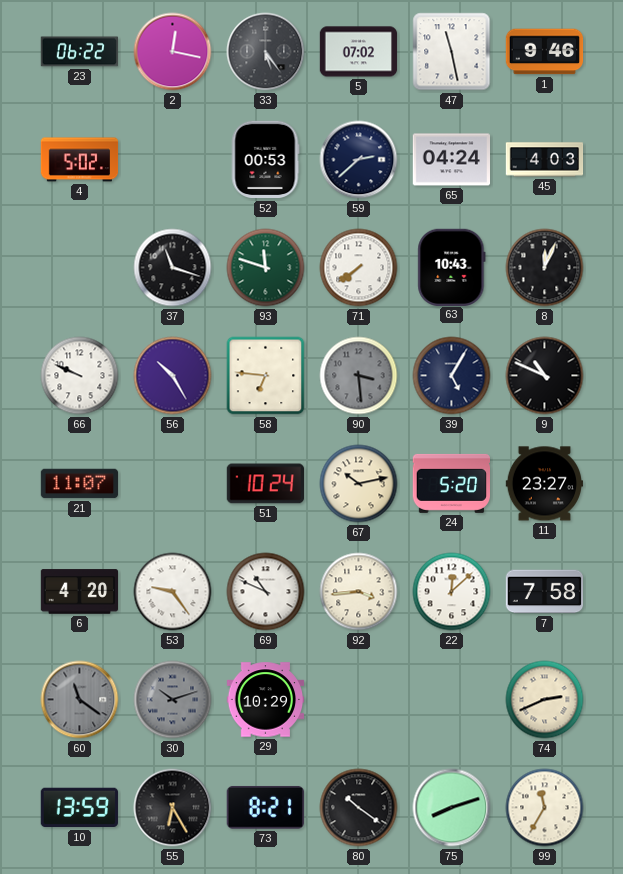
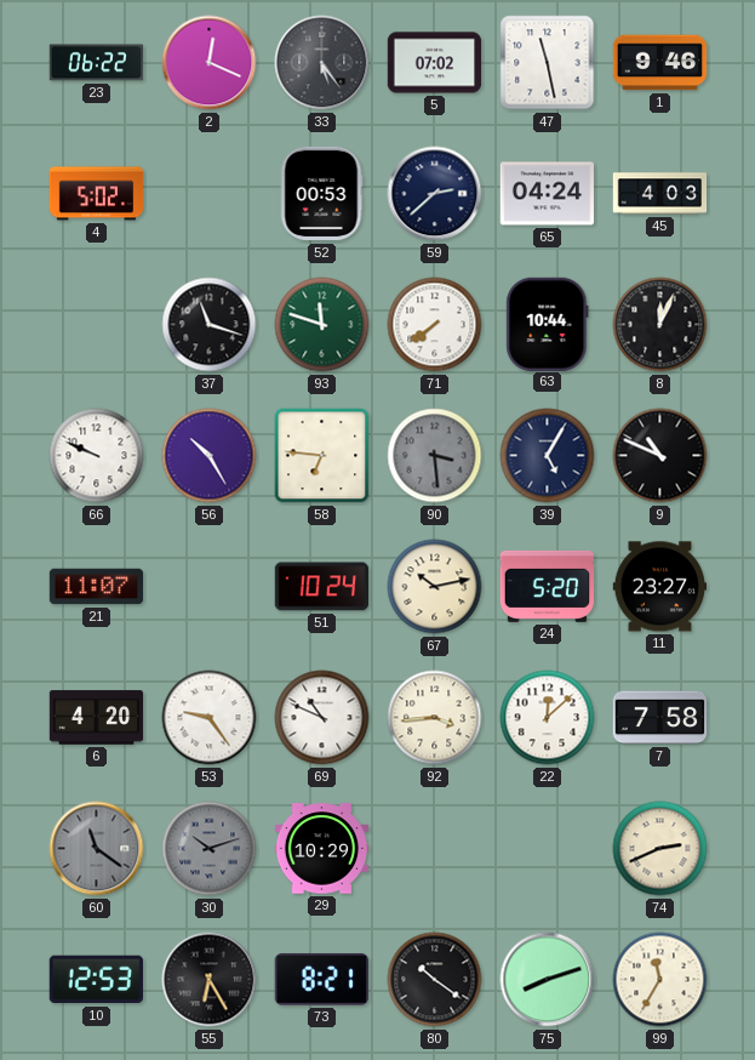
2: 12:17 -> 12:19 (210, 63)
63: 10:43 -> 10:44 (548, 324)
10: 13:59 -> 12:53 (96, 980)
